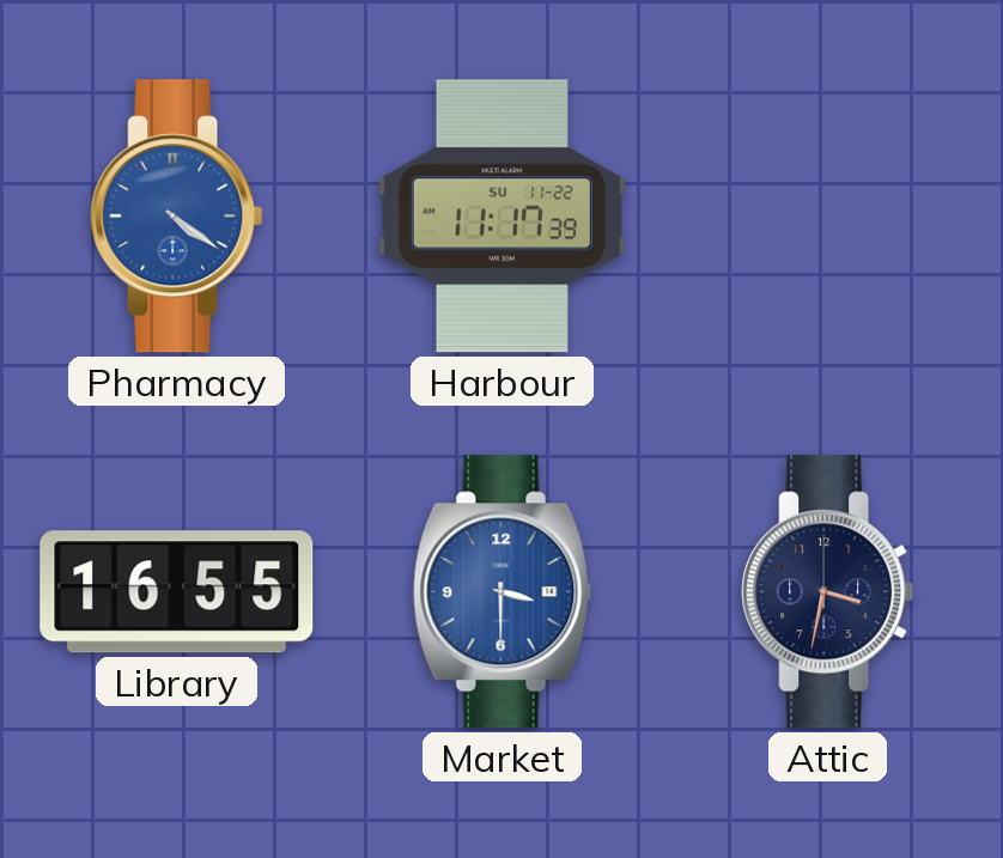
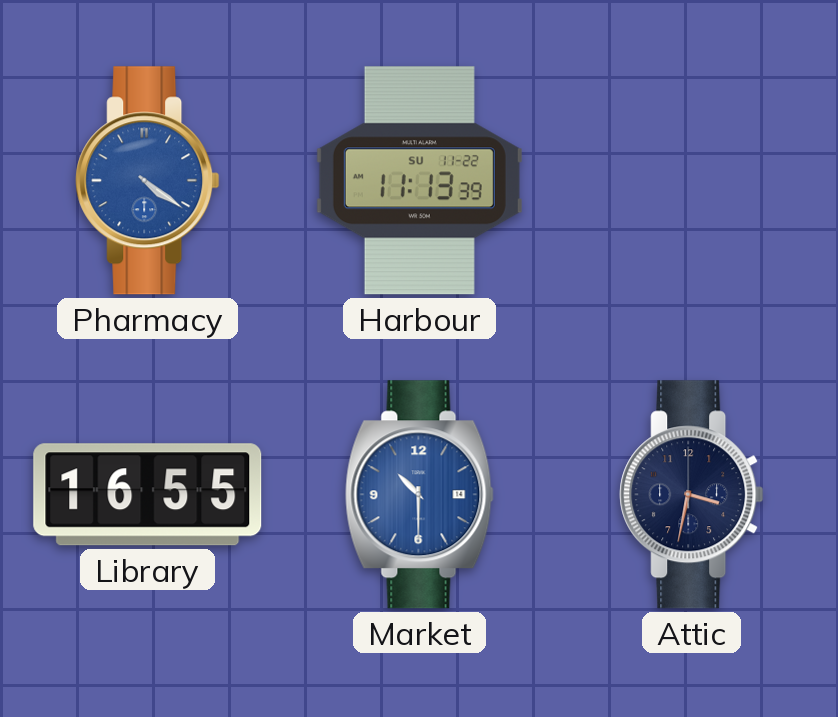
Harbour: 11:17 -> 11:13 (419, 181)
Market: 3:30 -> 10:30 (419, 495)
